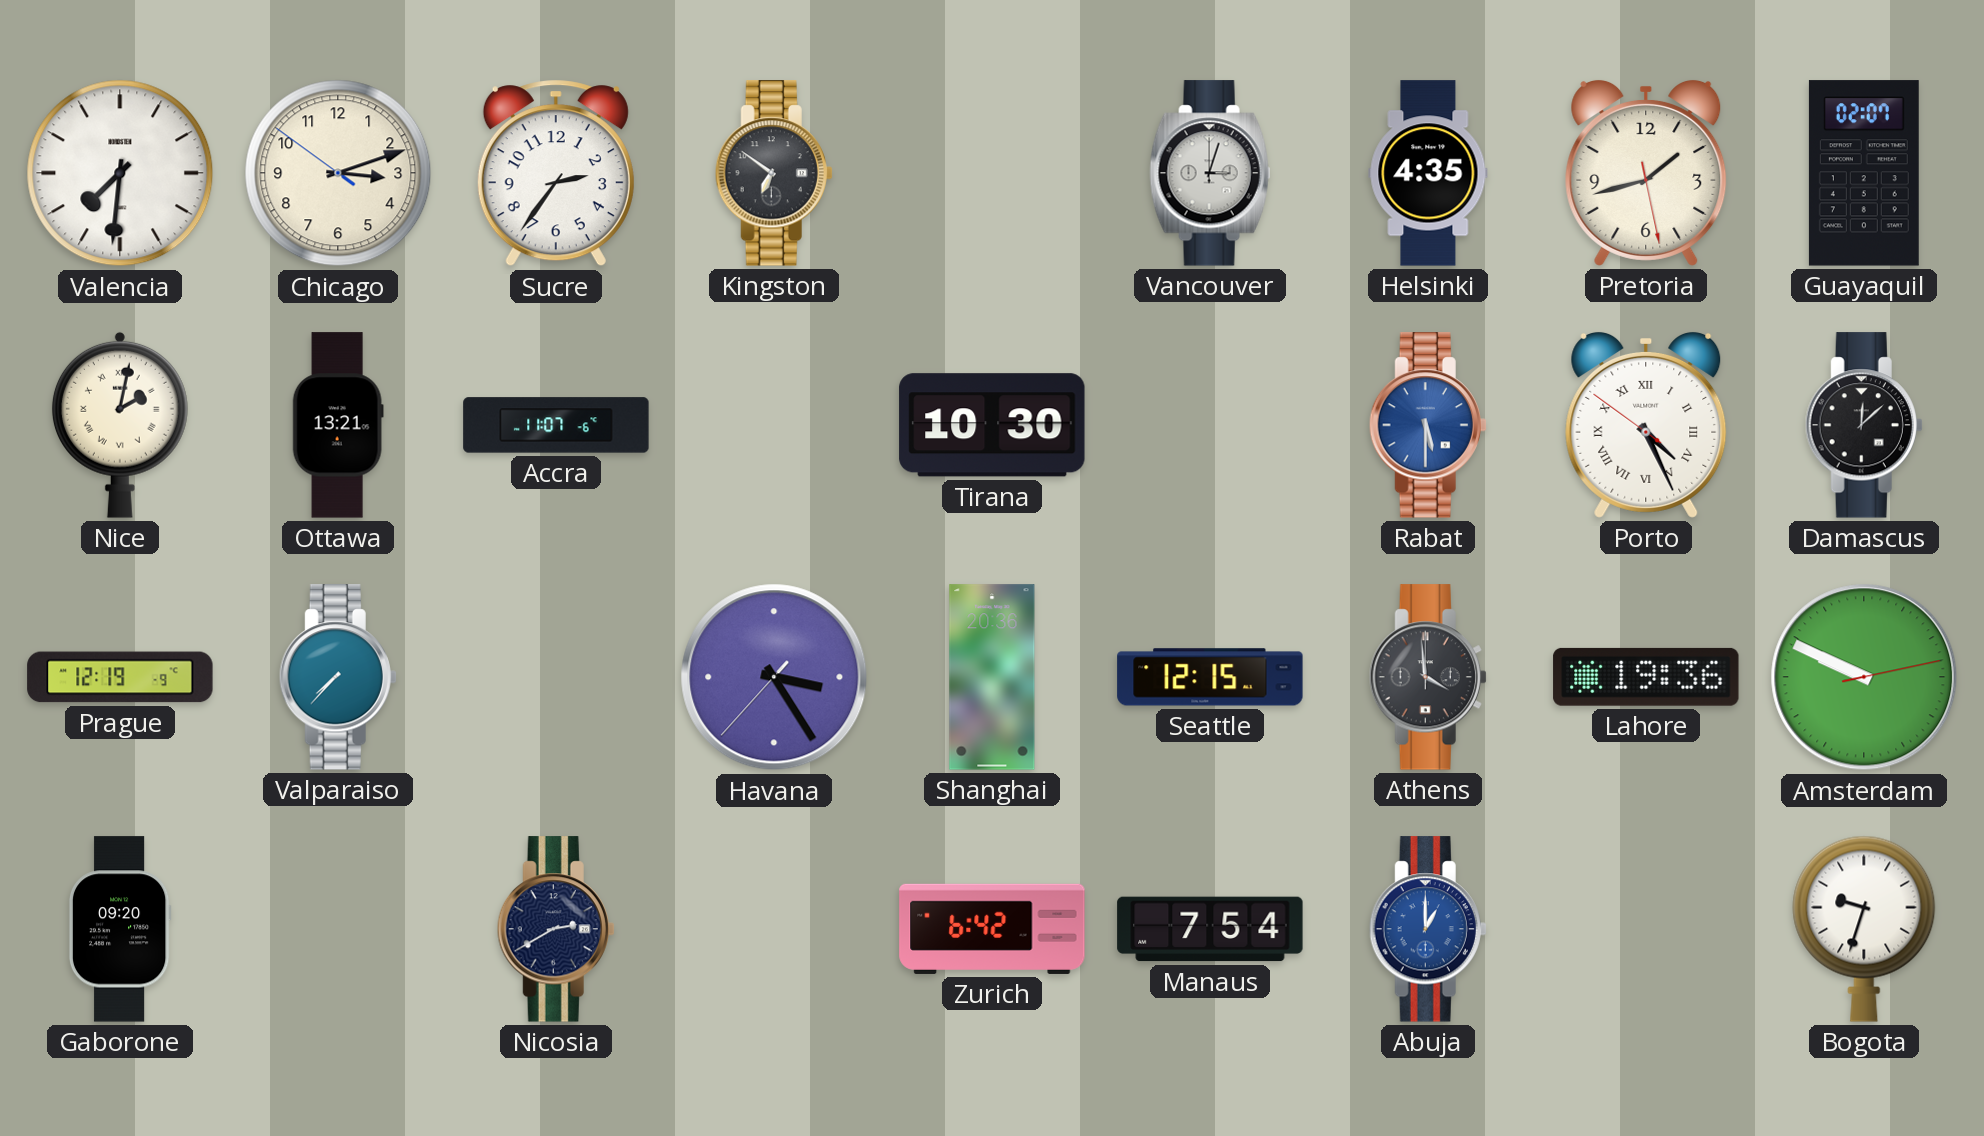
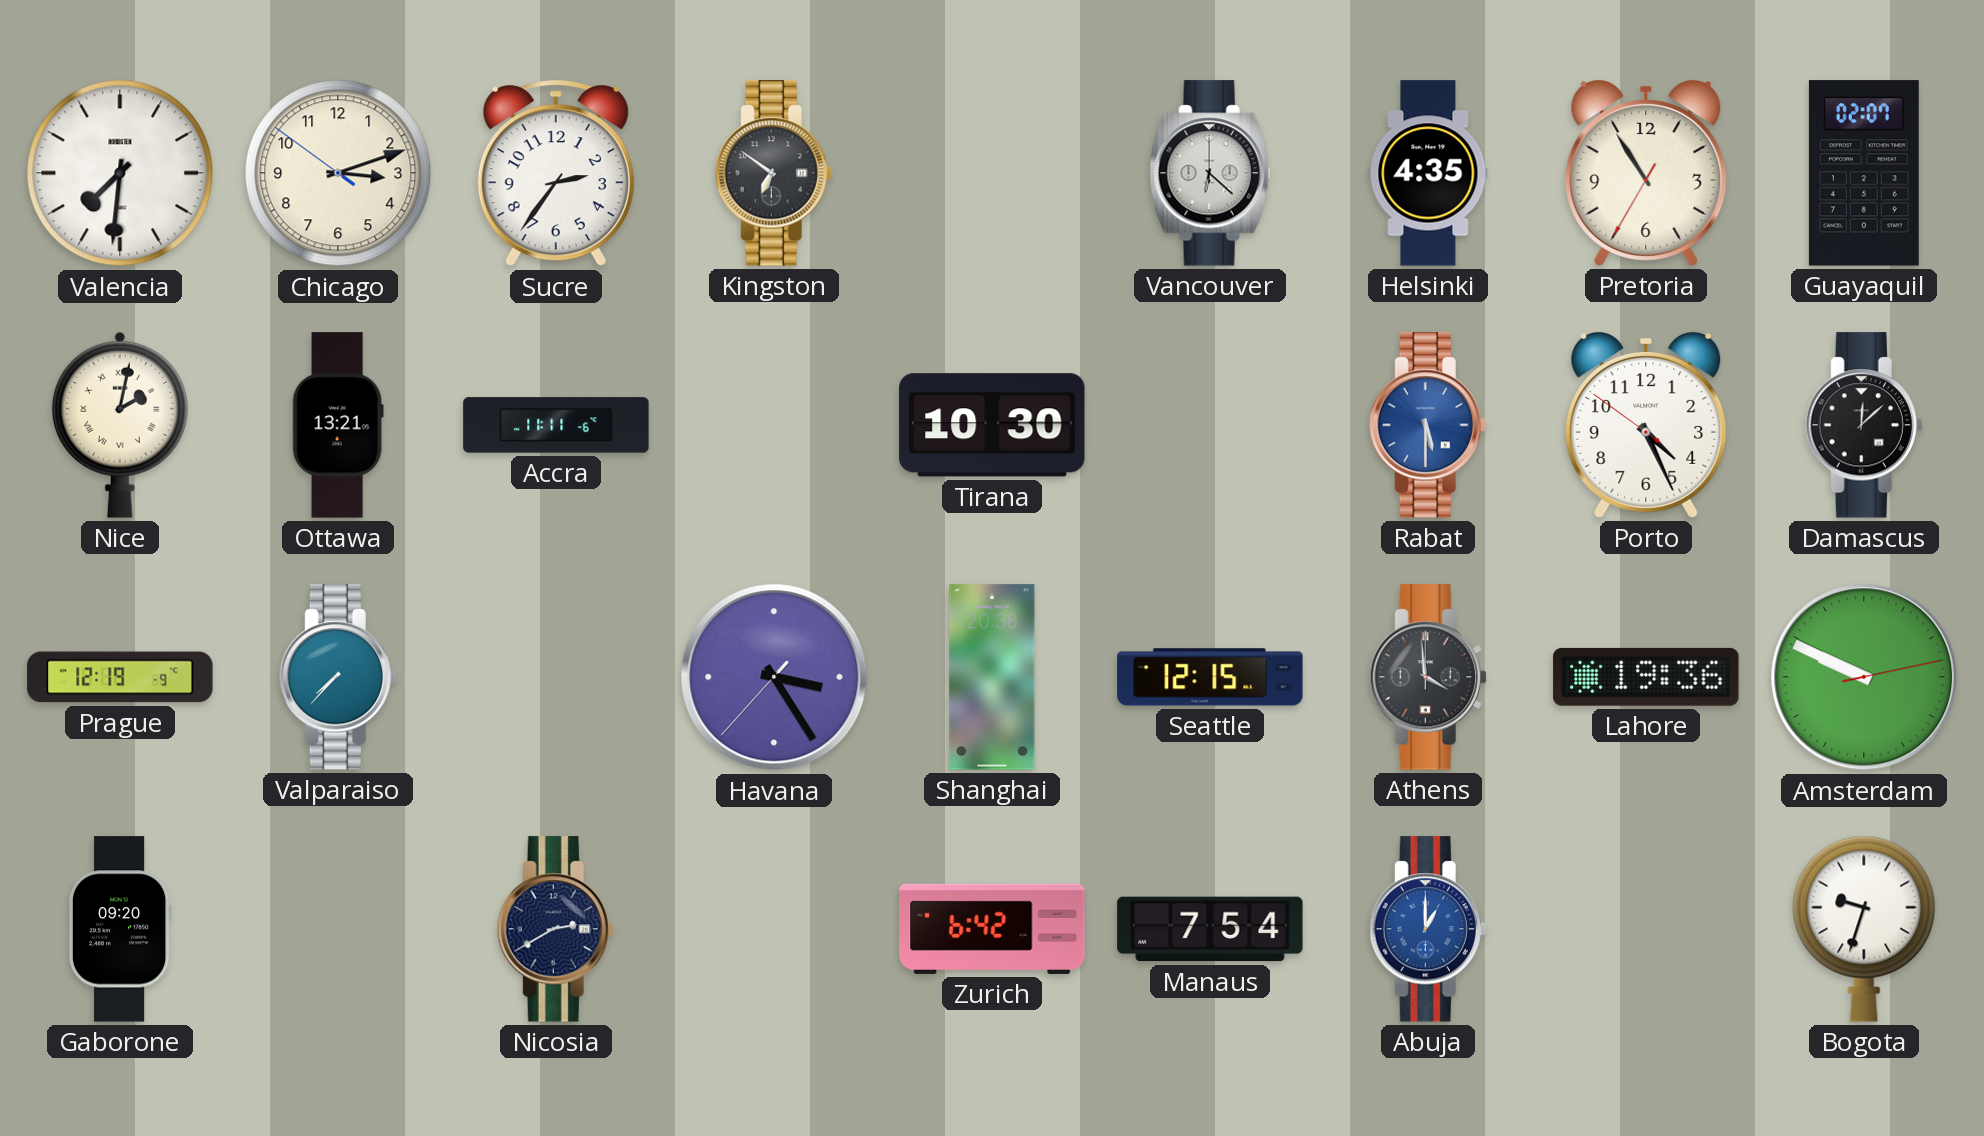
Vancouver: 3:03 -> 6:22 (1210, 173)
Pretoria: 1:42 -> 10:54 (1646, 173)
Accra: 11:07 -> 11:11 (556, 425)
Porto numerals: Roman -> Arabic (1646, 425)
